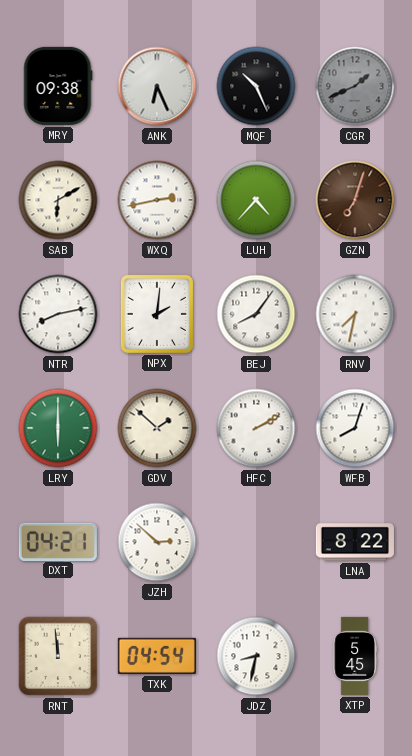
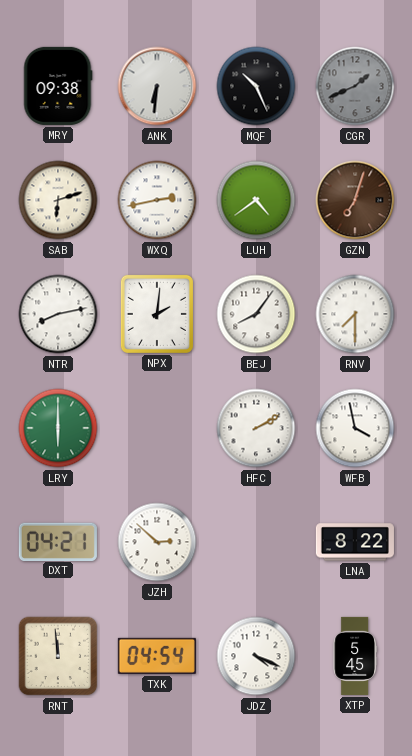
ANK: 6:26 -> 6:31 (157, 86)
SAB: 6:10 -> 6:12 (58, 200)
LUH: 4:37 -> 4:39 (256, 200)
RNV: 7:32 -> 7:30 (355, 314)
GDV: 1:52 -> none (157, 428)
WFB: 8:03 -> 3:58 (355, 428)
JDZ: 8:32 -> 4:19 (256, 656)
